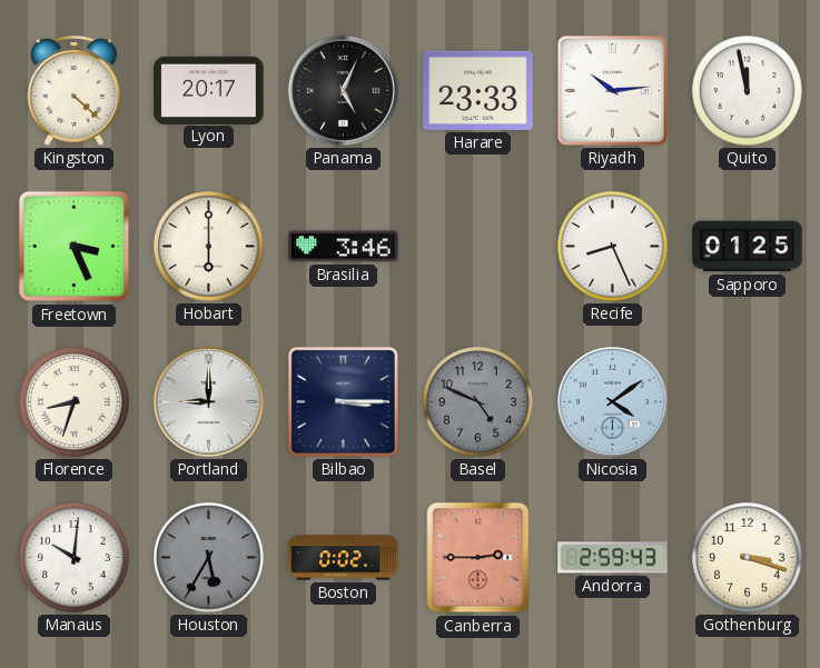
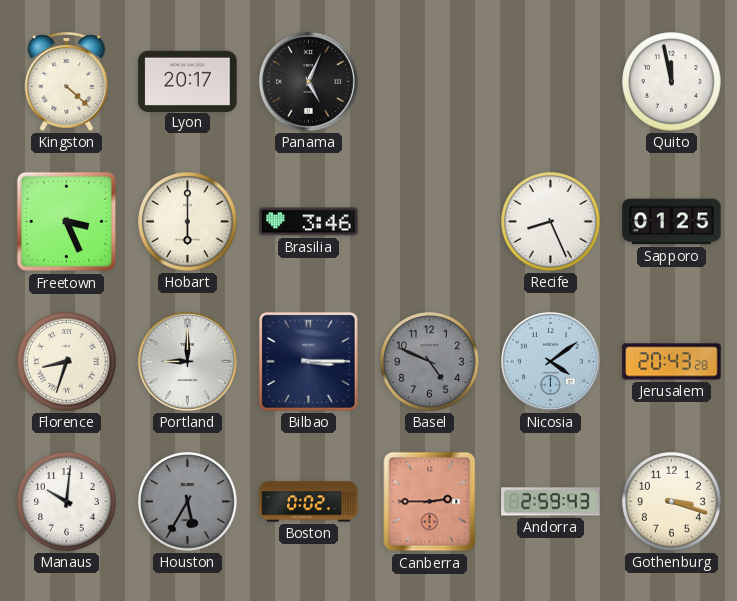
Harare: 23:33 -> none (478, 90)
Riyadh: 10:14 -> none (612, 90)
Jerusalem: none -> 20:43 (672, 362)
